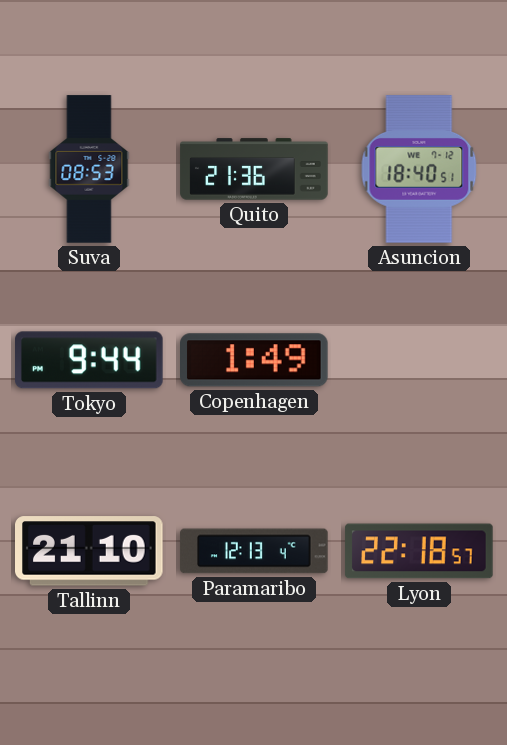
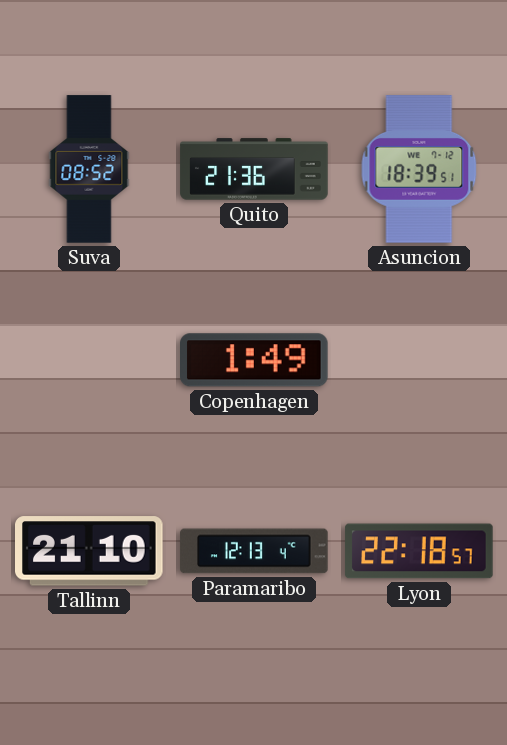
Suva: 08:53 -> 08:52 (89, 169)
Asuncion: 18:40 -> 18:39 (419, 169)
Tokyo: 9:44 -> none (90, 360)
